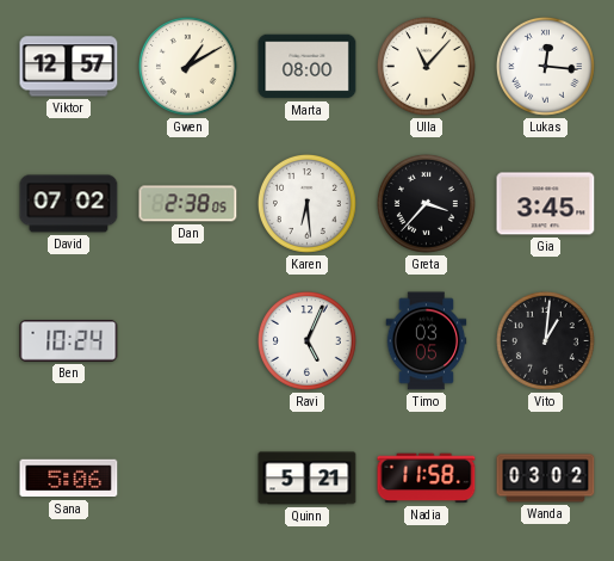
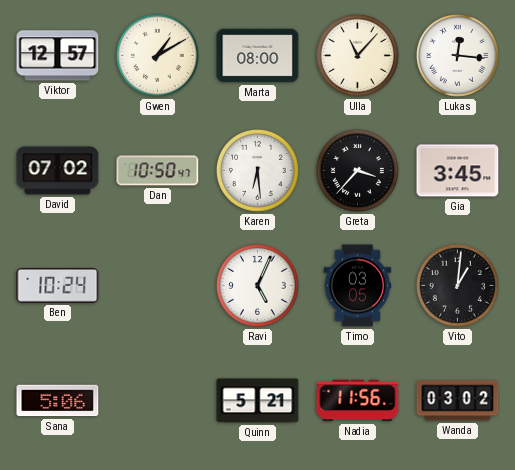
Dan: 2:38 -> 10:50 (158, 171)
Nadia: 11:58 -> 11:56 (358, 401)
